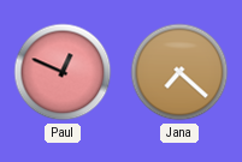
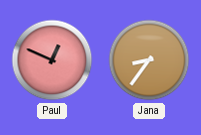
Jana: 7:22 -> 8:36 (149, 60)
